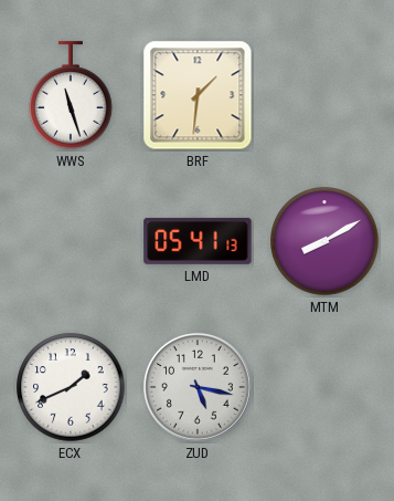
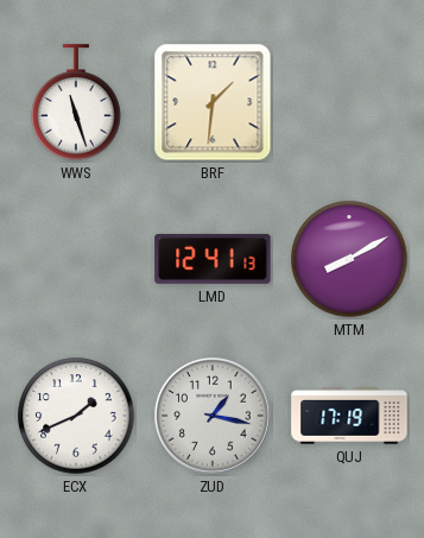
LMD: 05:41 -> 12:41 (213, 259)
ZUD: 5:17 -> 1:17 (214, 417)
QUJ: none -> 17:19 (349, 416)
